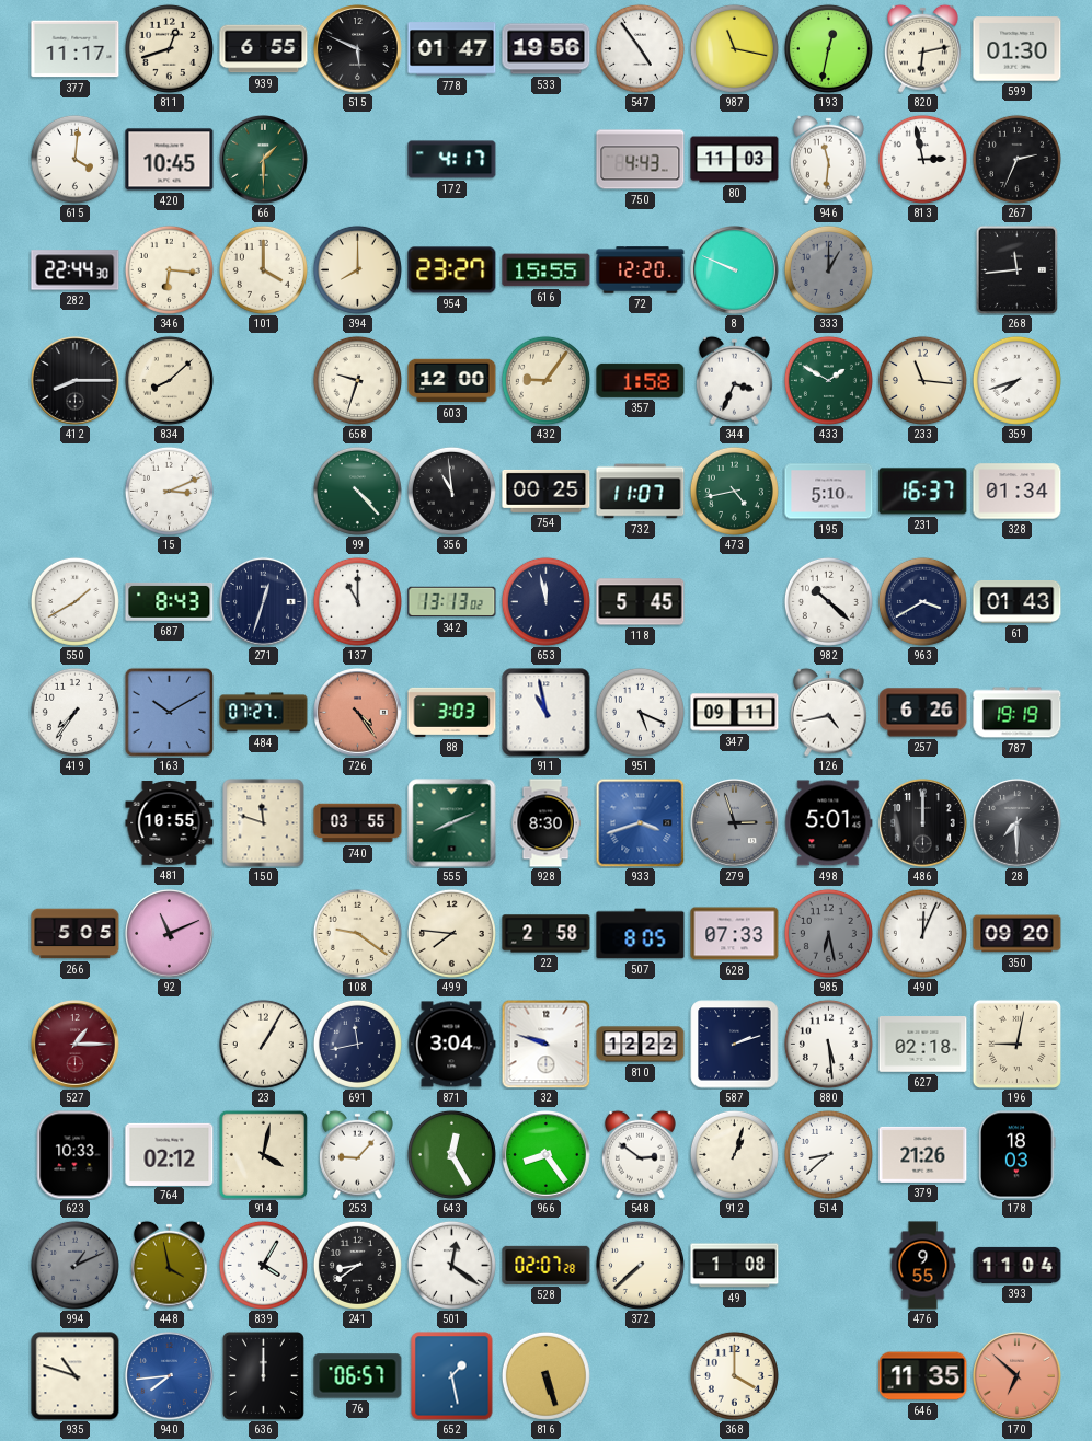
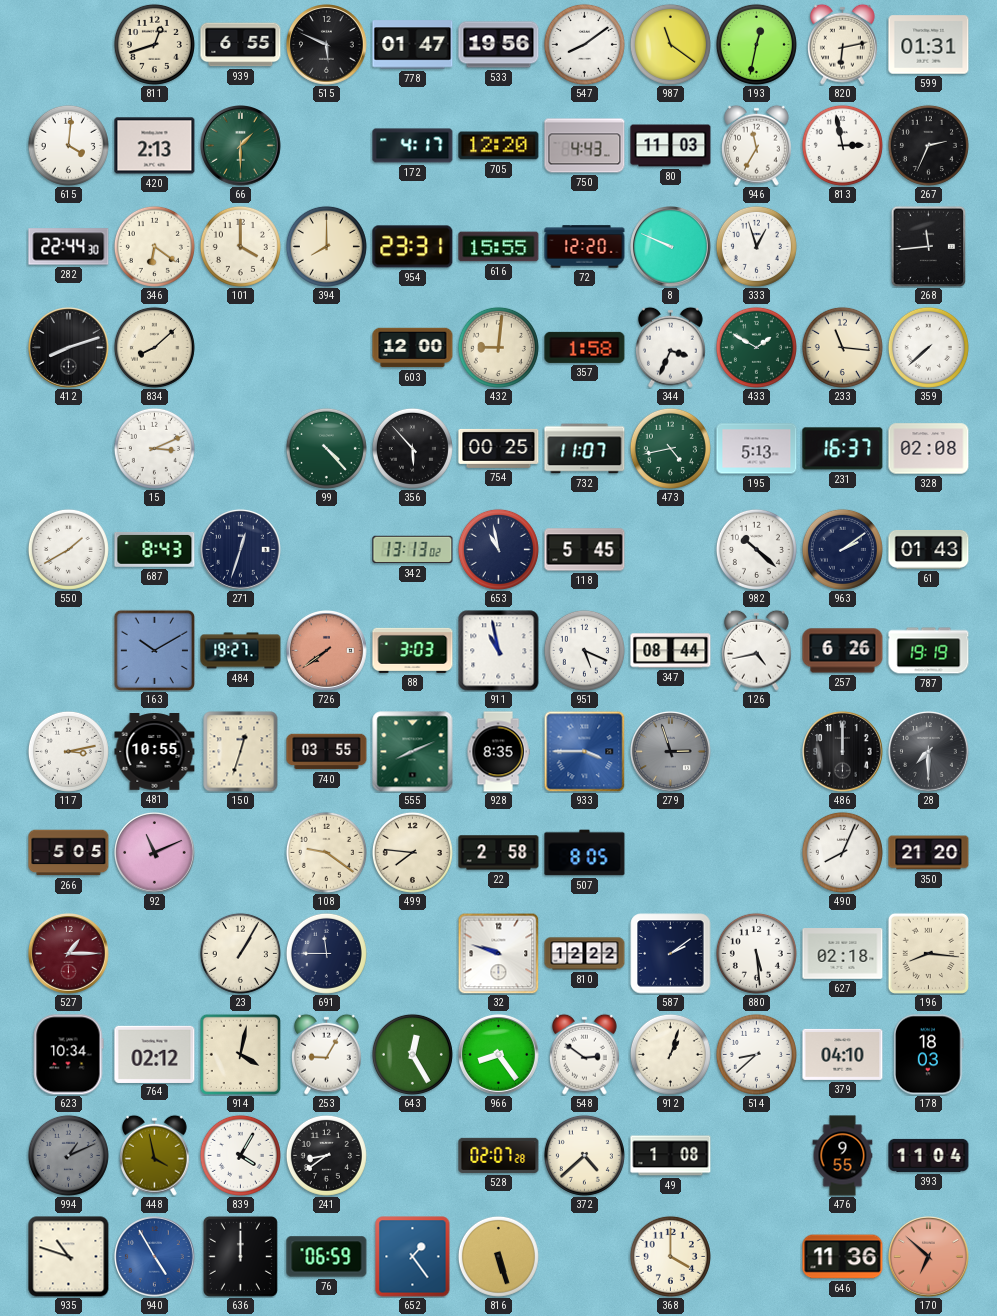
377: 11:17 -> none (76, 49)
547: 4:54 -> 8:09 (584, 44)
987: 11:17 -> 11:21 (670, 44)
599: 01:30 -> 01:31 (929, 45)
420: 10:45 -> 2:13 (155, 146)
705: none -> 12:20 (499, 146)
946: 11:31 -> 11:35 (756, 145)
346: 6:16 -> 6:21 (154, 246)
954: 23:27 -> 23:31 (413, 247)
333: 1:00 -> 12:57 (756, 246)
333 dial: grey -> white (756, 246)
412: 8:15 -> 8:12 (69, 348)
658: 9:33 -> none (357, 380)
432: 9:06 -> 9:01 (498, 347)
359: 7:42 -> 7:38 (928, 347)
356: 10:59 -> 5:53 (412, 448)
195: 5:10 -> 5:13 (757, 449)
328: 01:34 -> 02:08 (929, 449)
137: 11:00 -> none (357, 601)
653: 11:58 -> 10:58 (498, 549)
963: 3:40 -> 2:09 (842, 549)
419: 7:36 -> none (74, 712)
484: 07:27 -> 19:27 (241, 651)
726: 4:24 -> 7:39 (327, 651)
347: 09:11 -> 08:44 (671, 651)
117: none -> 3:13 (68, 751)
150: 11:48 -> 12:33 (241, 752)
928: 8:30 -> 8:35 (498, 752)
933: 3:42 -> 3:45 (584, 751)
498: 5:01 -> none (829, 823)
628: 07:33 -> none (735, 934)
985: 6:28 -> none (828, 933)
490: 12:04 -> 8:04 (842, 852)
350: 09:20 -> 21:20 (929, 853)
691: 11:43 -> 11:45 (326, 953)
871: 3:04 -> none (451, 1045)
587: 2:12 -> 2:09 (671, 954)
196: 9:02 -> 8:16 (928, 953)
623: 10:33 -> 10:34 (68, 1055)
253: 9:07 -> 9:05 (326, 1054)
379: 21:26 -> 04:10 (843, 1054)
501: 12:21 -> none (451, 1265)
372: 7:38 -> 4:38 (584, 1155)
940: 7:44 -> 4:55 (155, 1257)
76: 06:57 -> 06:59 (327, 1257)
652: 1:28 -> 1:24 (413, 1257)
646: 11:35 -> 11:36 (843, 1257)
